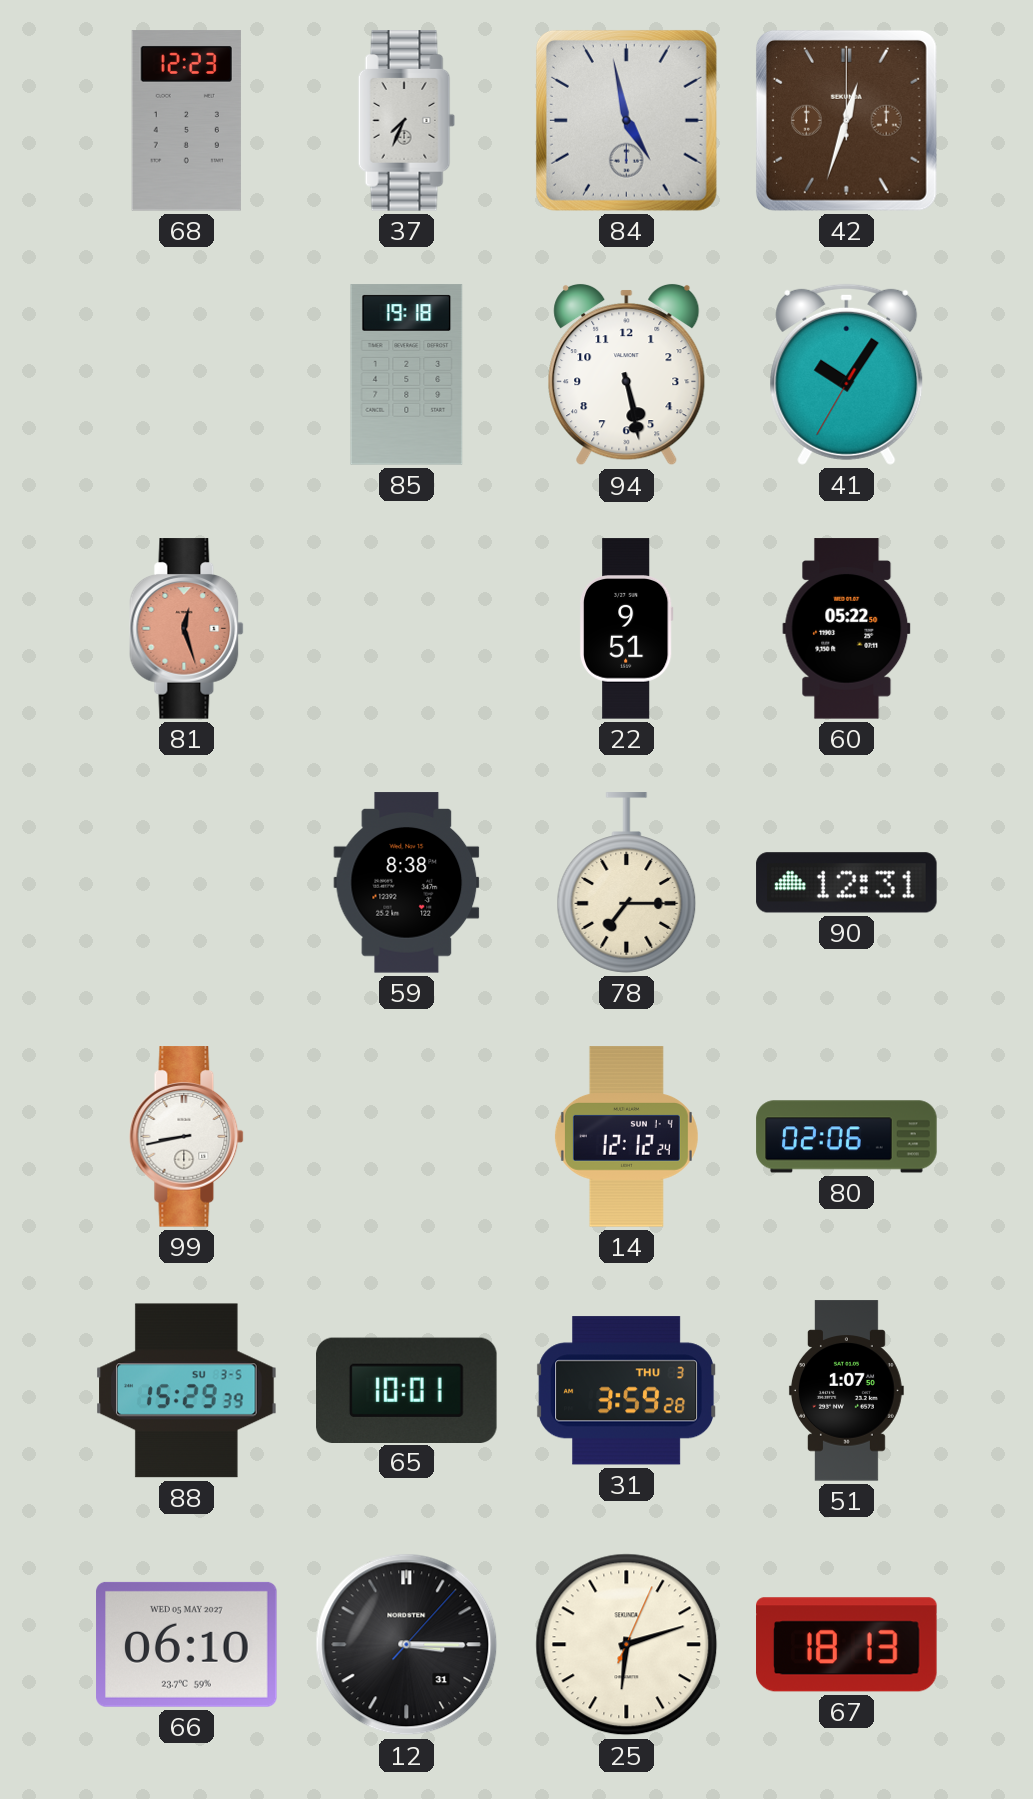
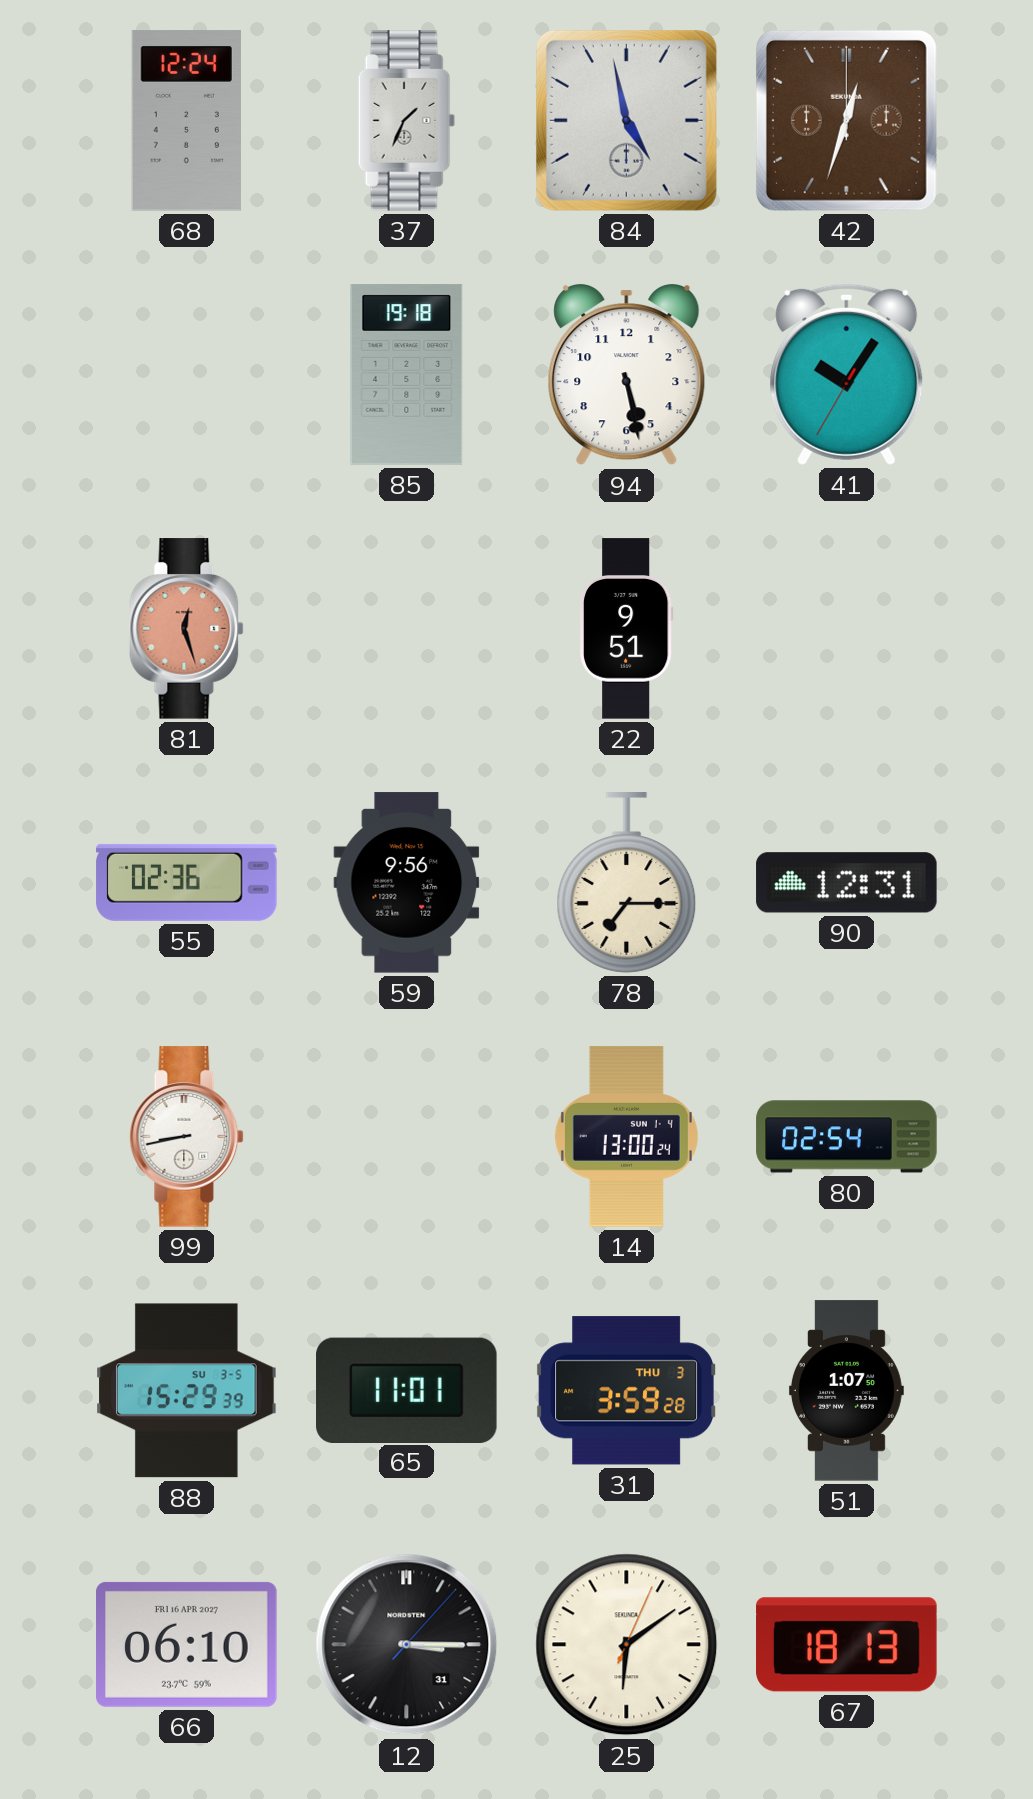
68: 12:23 -> 12:24 (186, 121)
37: 7:34 -> 1:34 (407, 121)
60: 05:22 -> none (847, 629)
55: none -> 02:36 (187, 882)
59: 8:38 -> 9:56 (407, 883)
14: 12:12 -> 13:00 (626, 1137)
80: 02:06 -> 02:54 (847, 1137)
65: 10:01 -> 11:01 (407, 1390)
66 date: WED 05 MAY 2027 -> FRI 16 APR 2027 (187, 1644)
25: 6:12 -> 6:09 (627, 1645)
